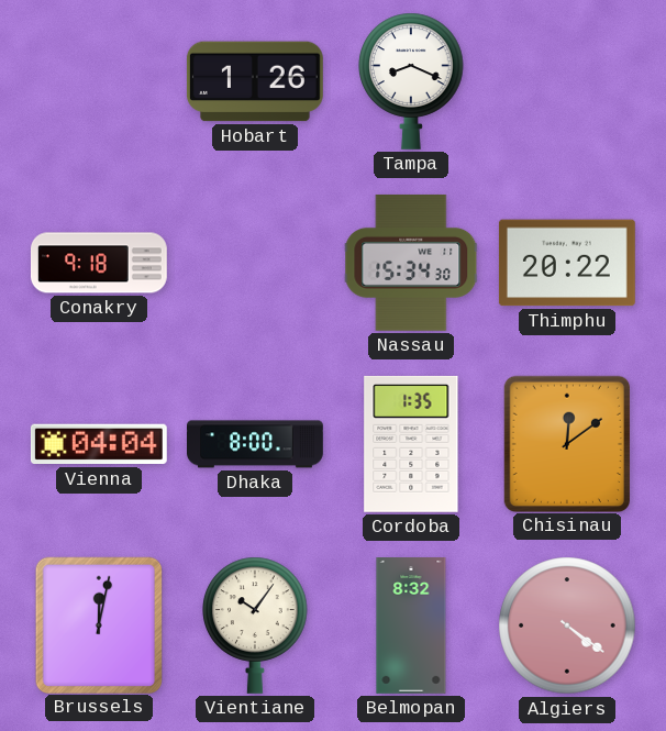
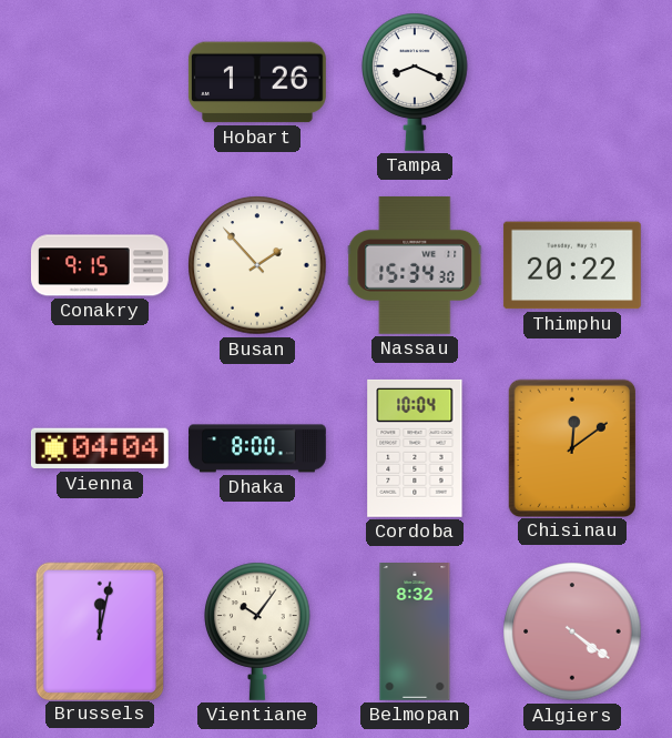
Conakry: 9:18 -> 9:15 (100, 265)
Busan: none -> 1:53 (257, 265)
Cordoba: 1:35 -> 10:04 (415, 448)
